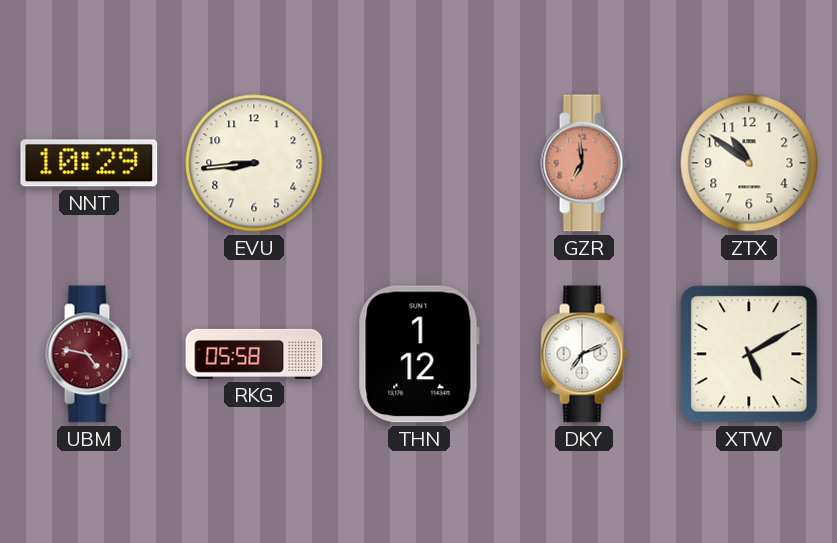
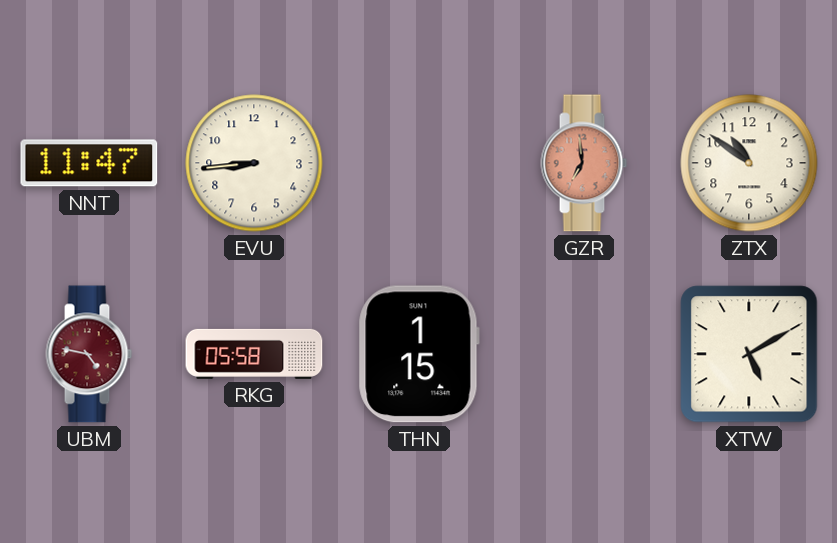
NNT: 10:29 -> 11:47 (89, 163)
THN: 1:12 -> 1:15 (419, 354)
DKY: 7:11 -> none (584, 354)
